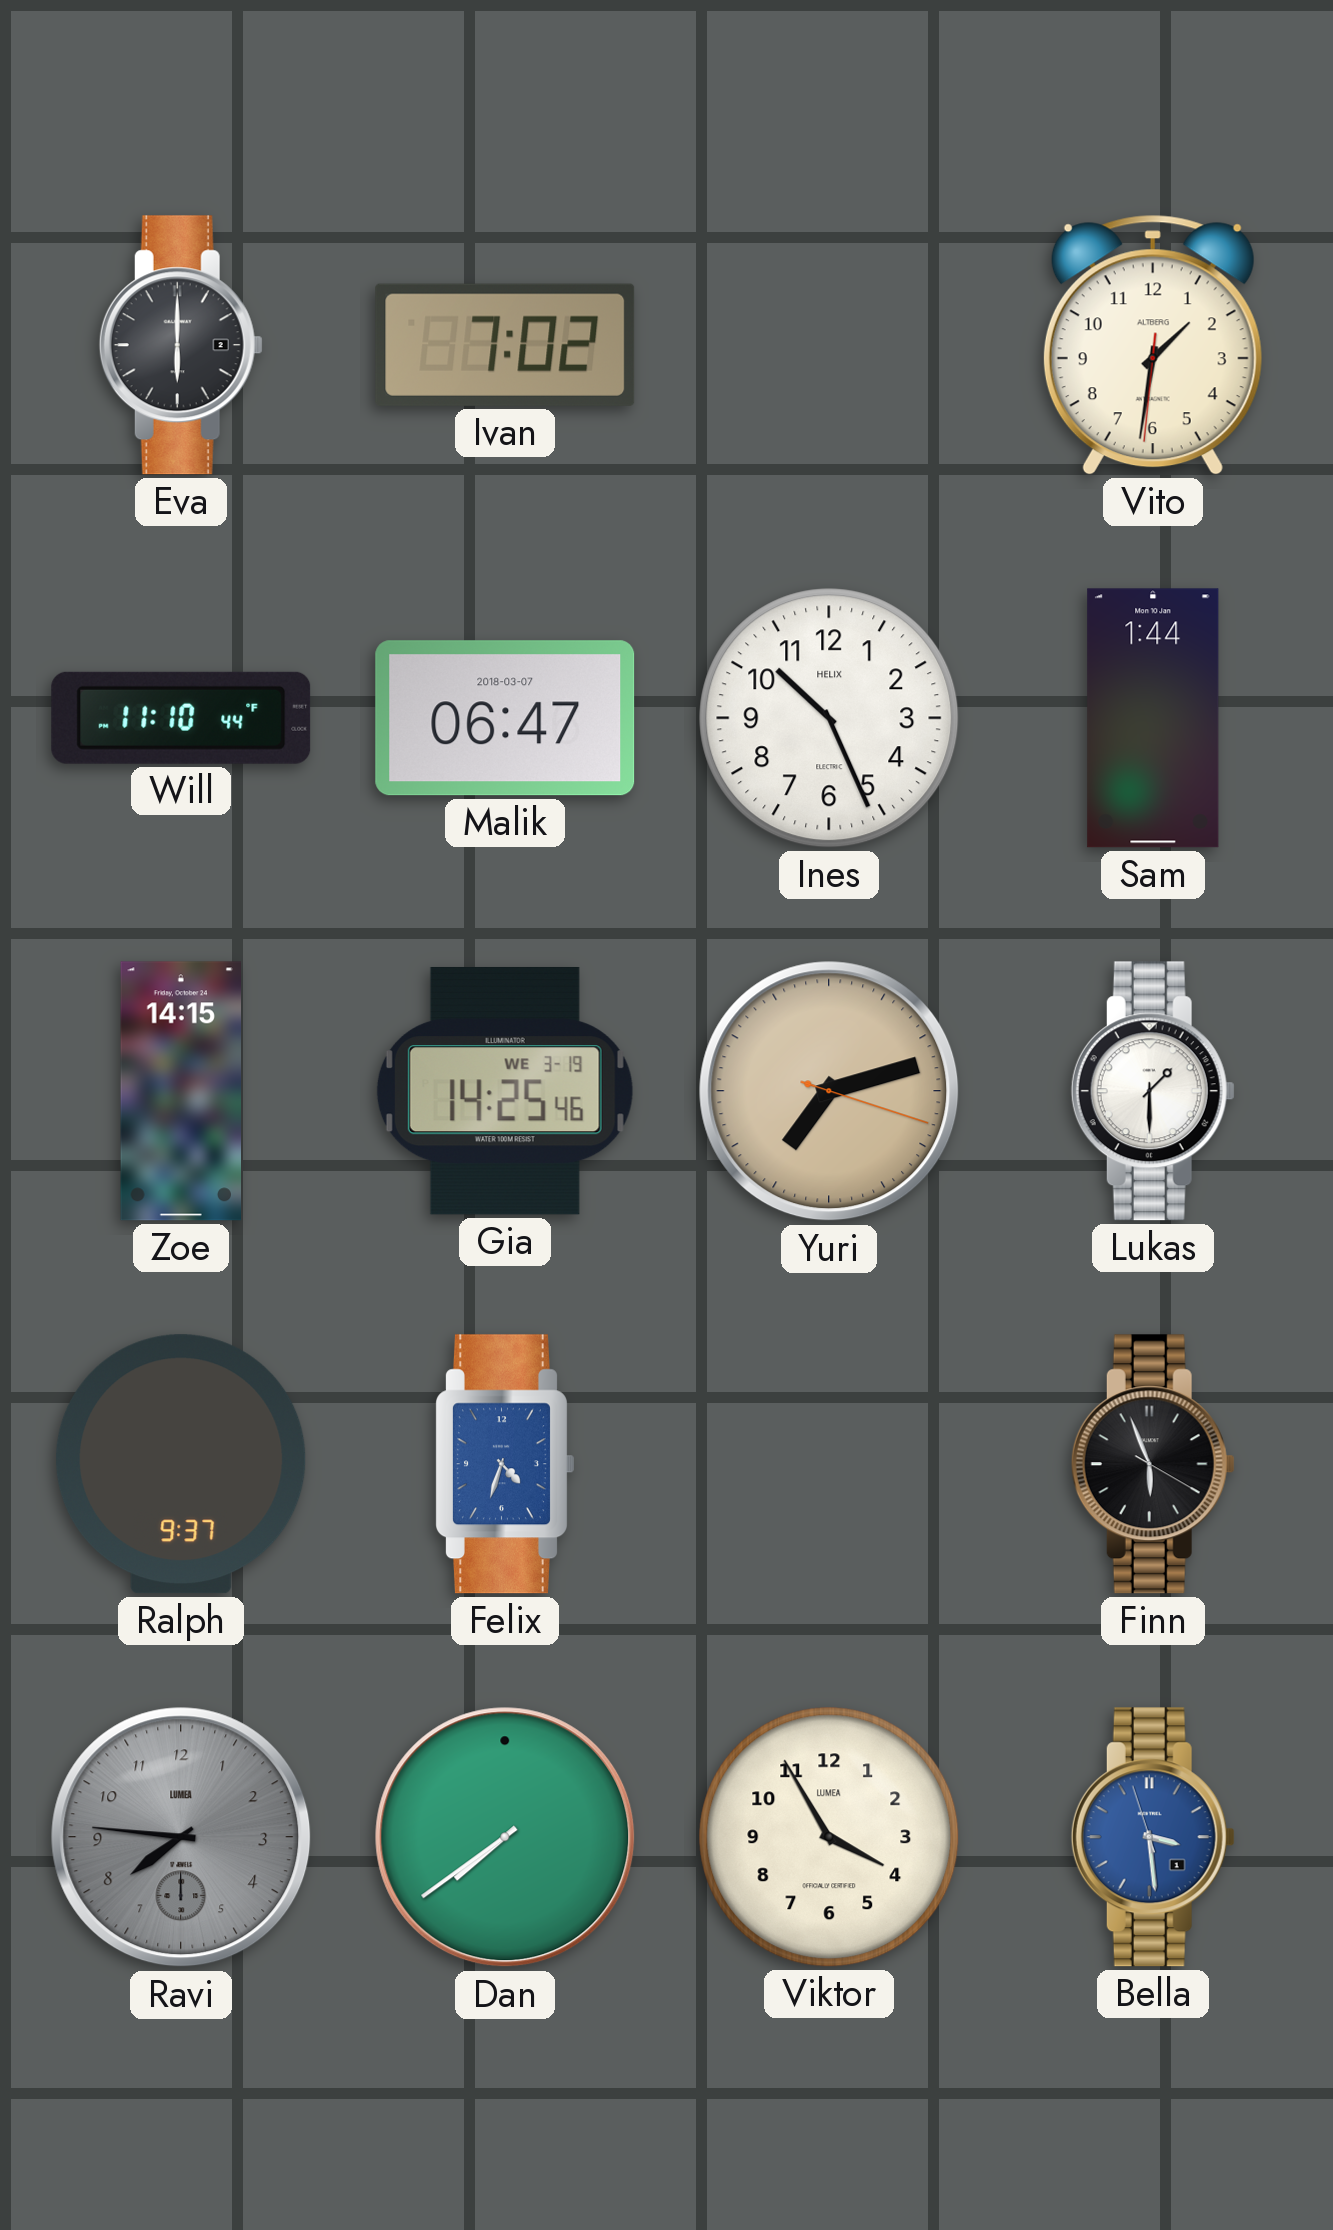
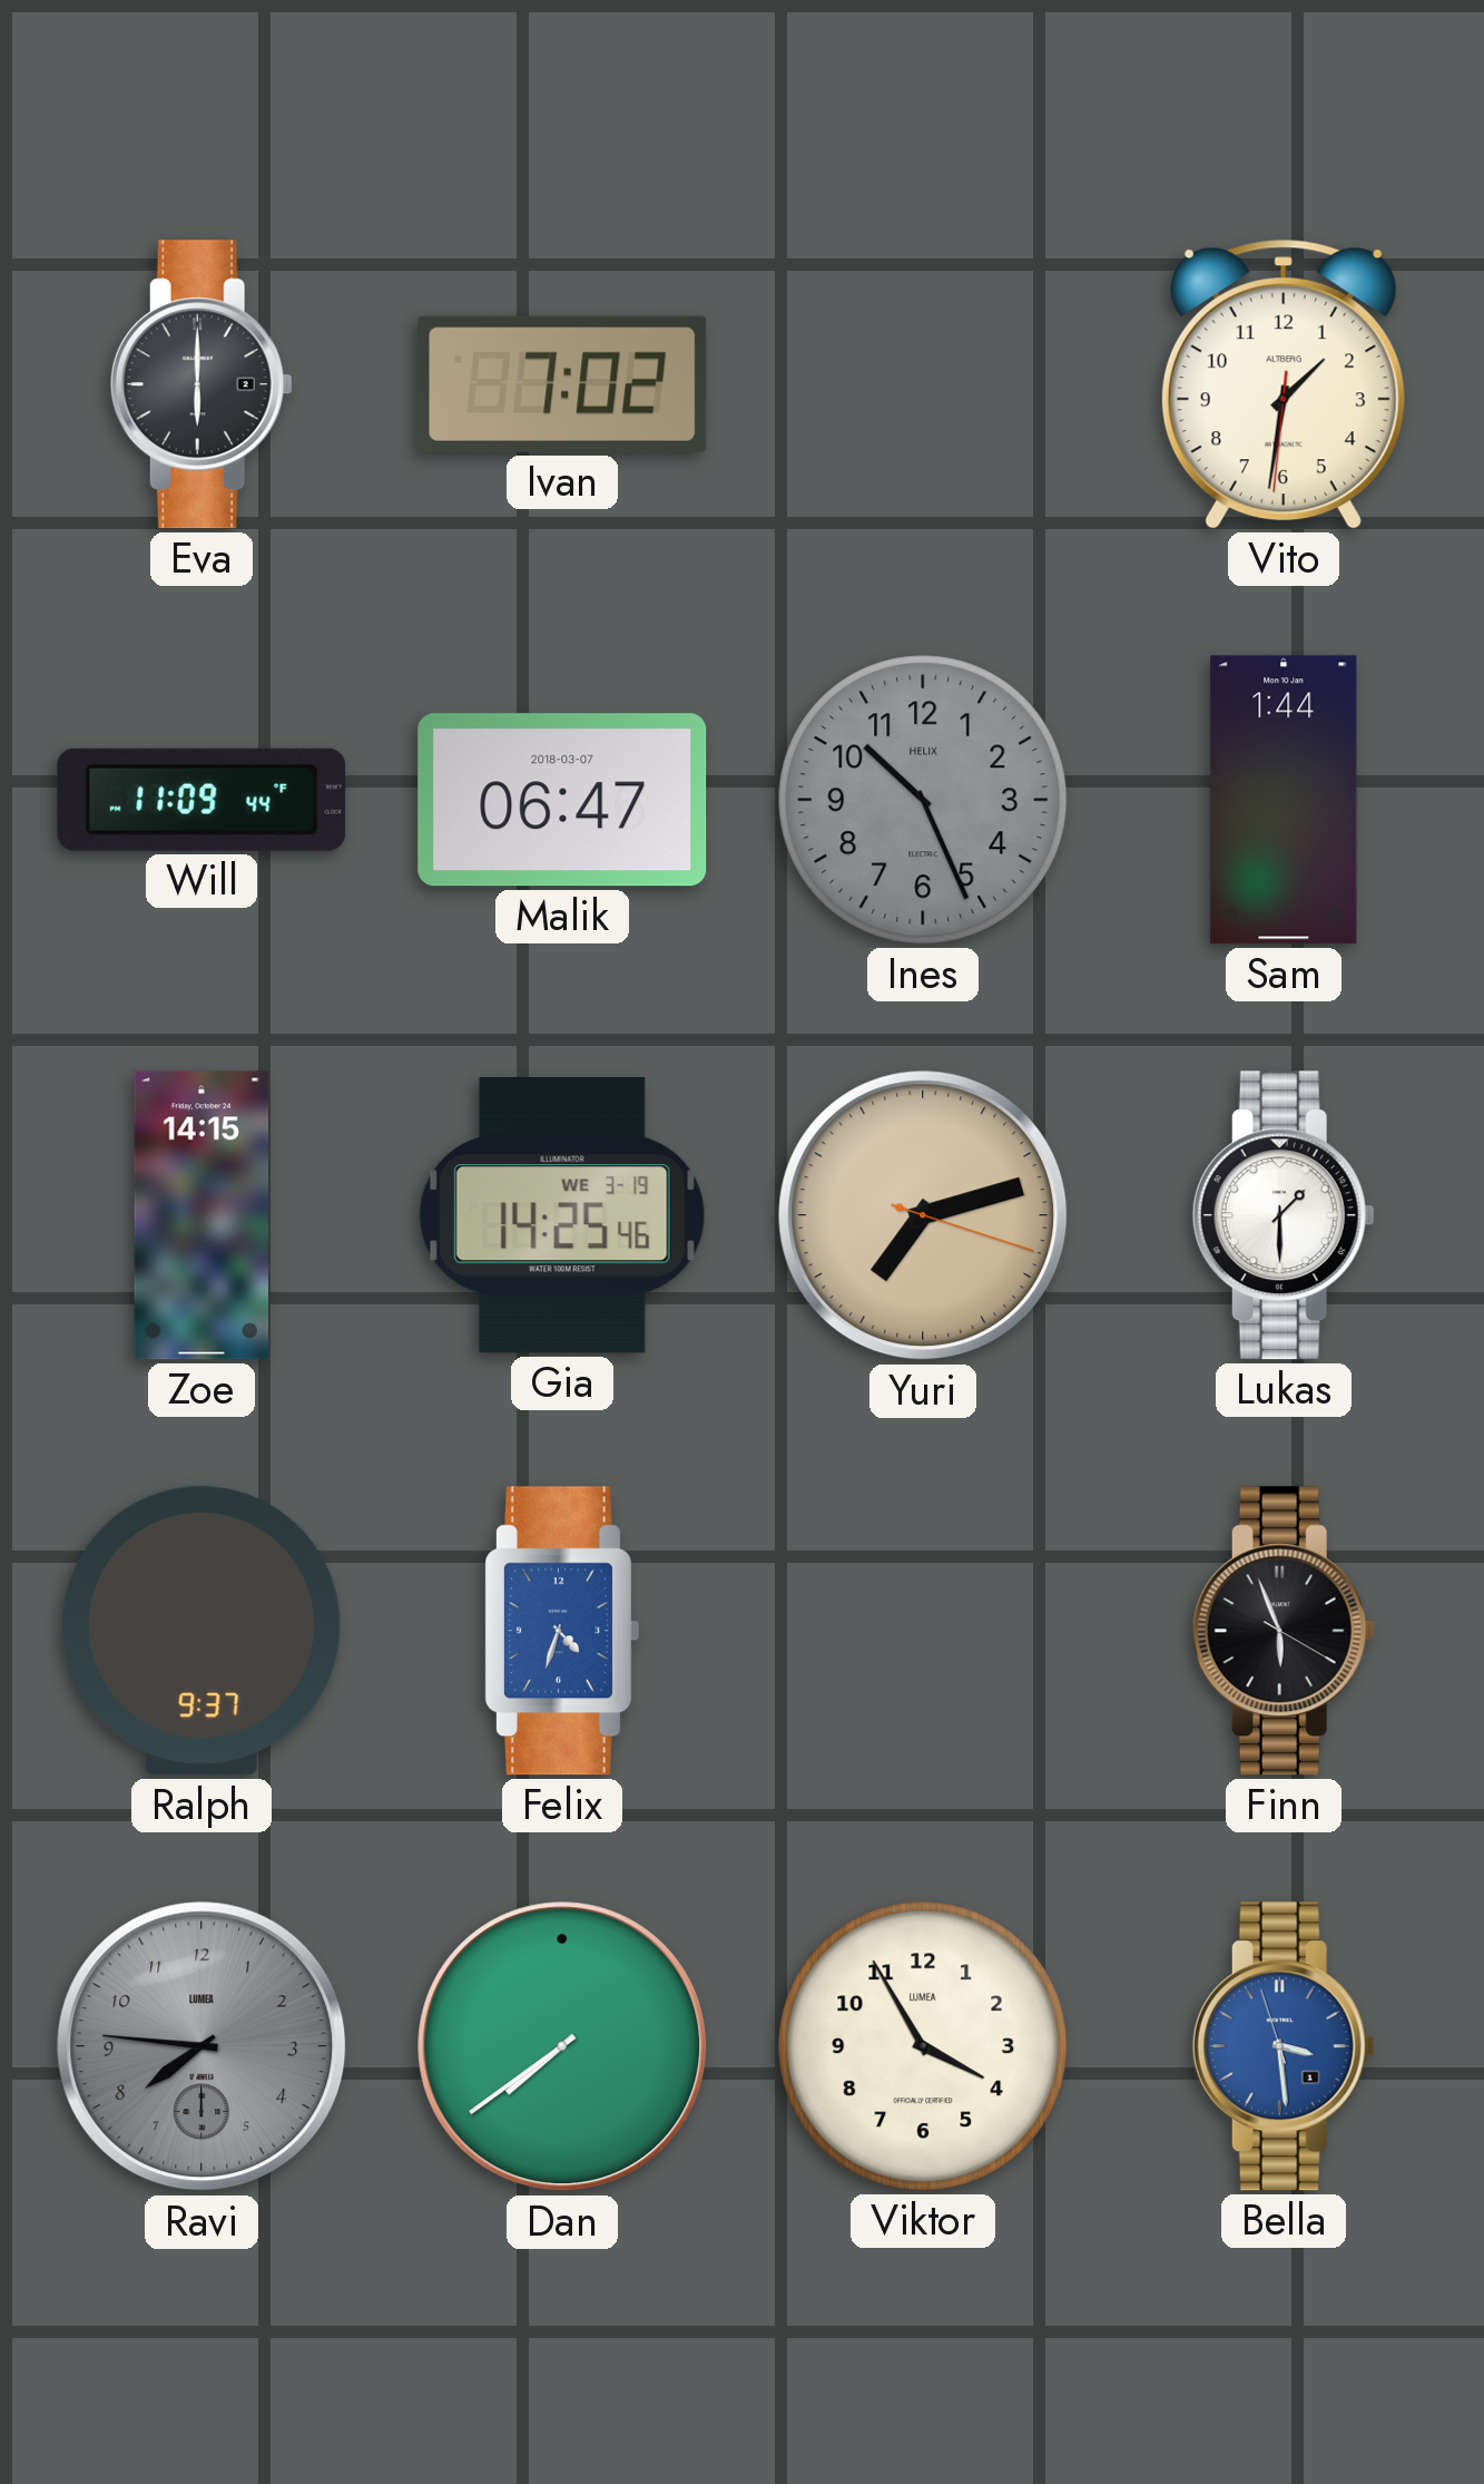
Will: 11:10 -> 11:09 (202, 800)
Ines dial: white -> grey (923, 800)
